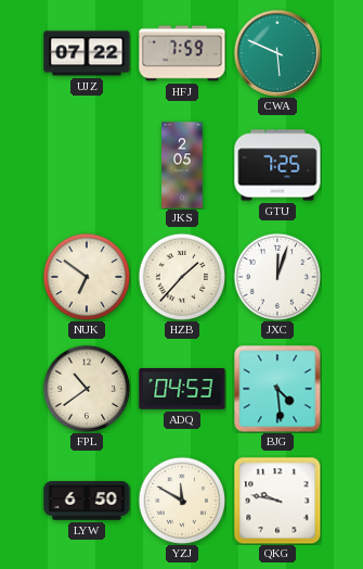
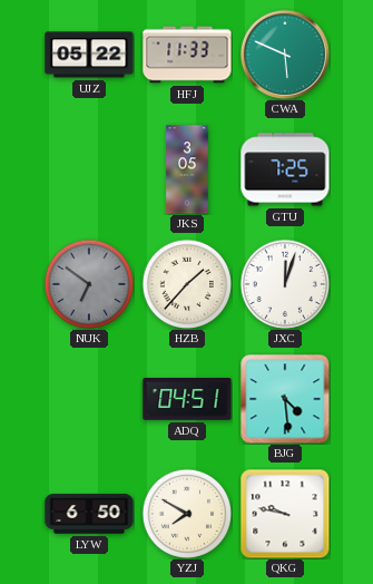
UJZ: 07:22 -> 05:22 (89, 55)
HFJ: 7:59 -> 11:33 (187, 55)
JKS: 2:05 -> 3:05 (187, 169)
NUK dial: cream -> grey (89, 284)
FPL: 10:39 -> none (87, 389)
ADQ: 04:53 -> 04:51 (187, 399)
YZJ: 11:50 -> 7:50 (187, 514)
